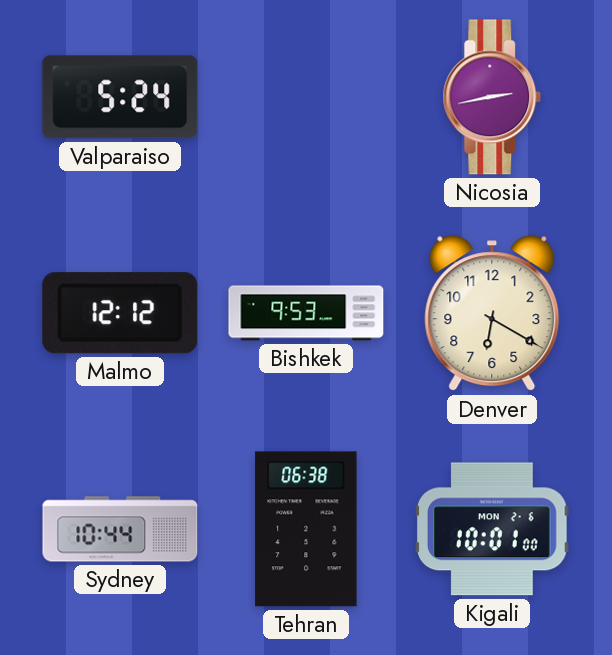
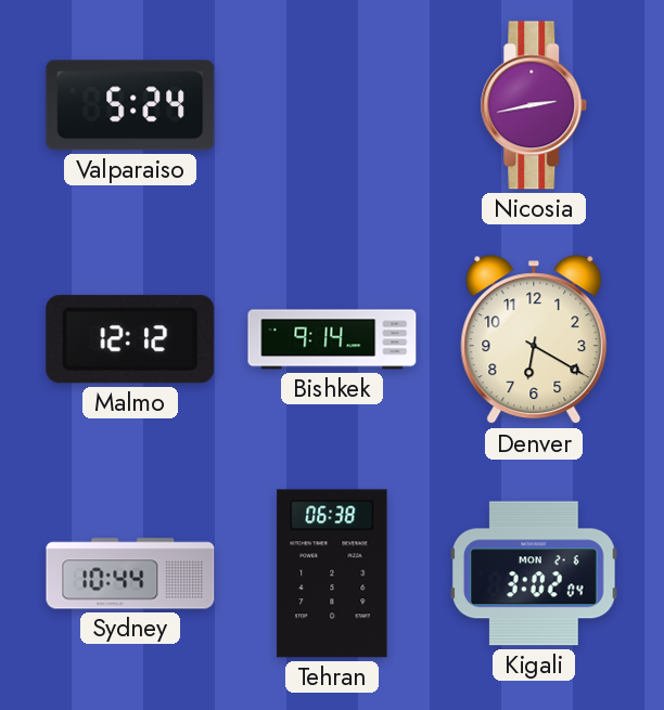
Bishkek: 9:53 -> 9:14 (332, 339)
Kigali: 10:01 -> 3:02 (534, 573)
